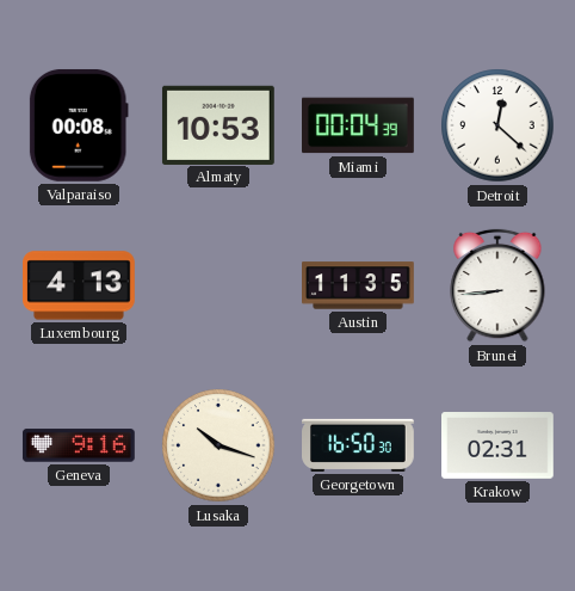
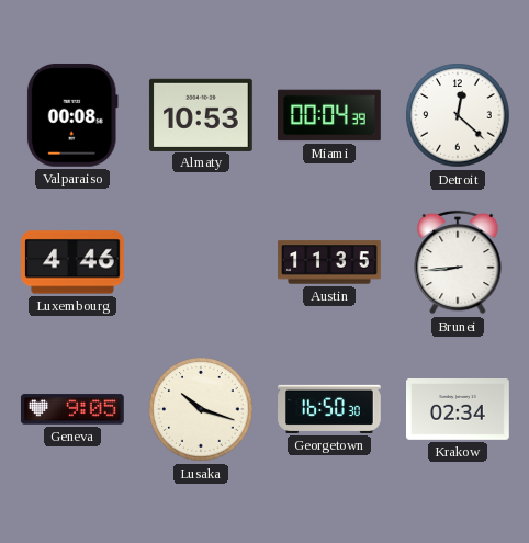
Luxembourg: 4:13 -> 4:46 (74, 262)
Geneva: 9:16 -> 9:05 (72, 409)
Krakow: 02:31 -> 02:34 (459, 410)
